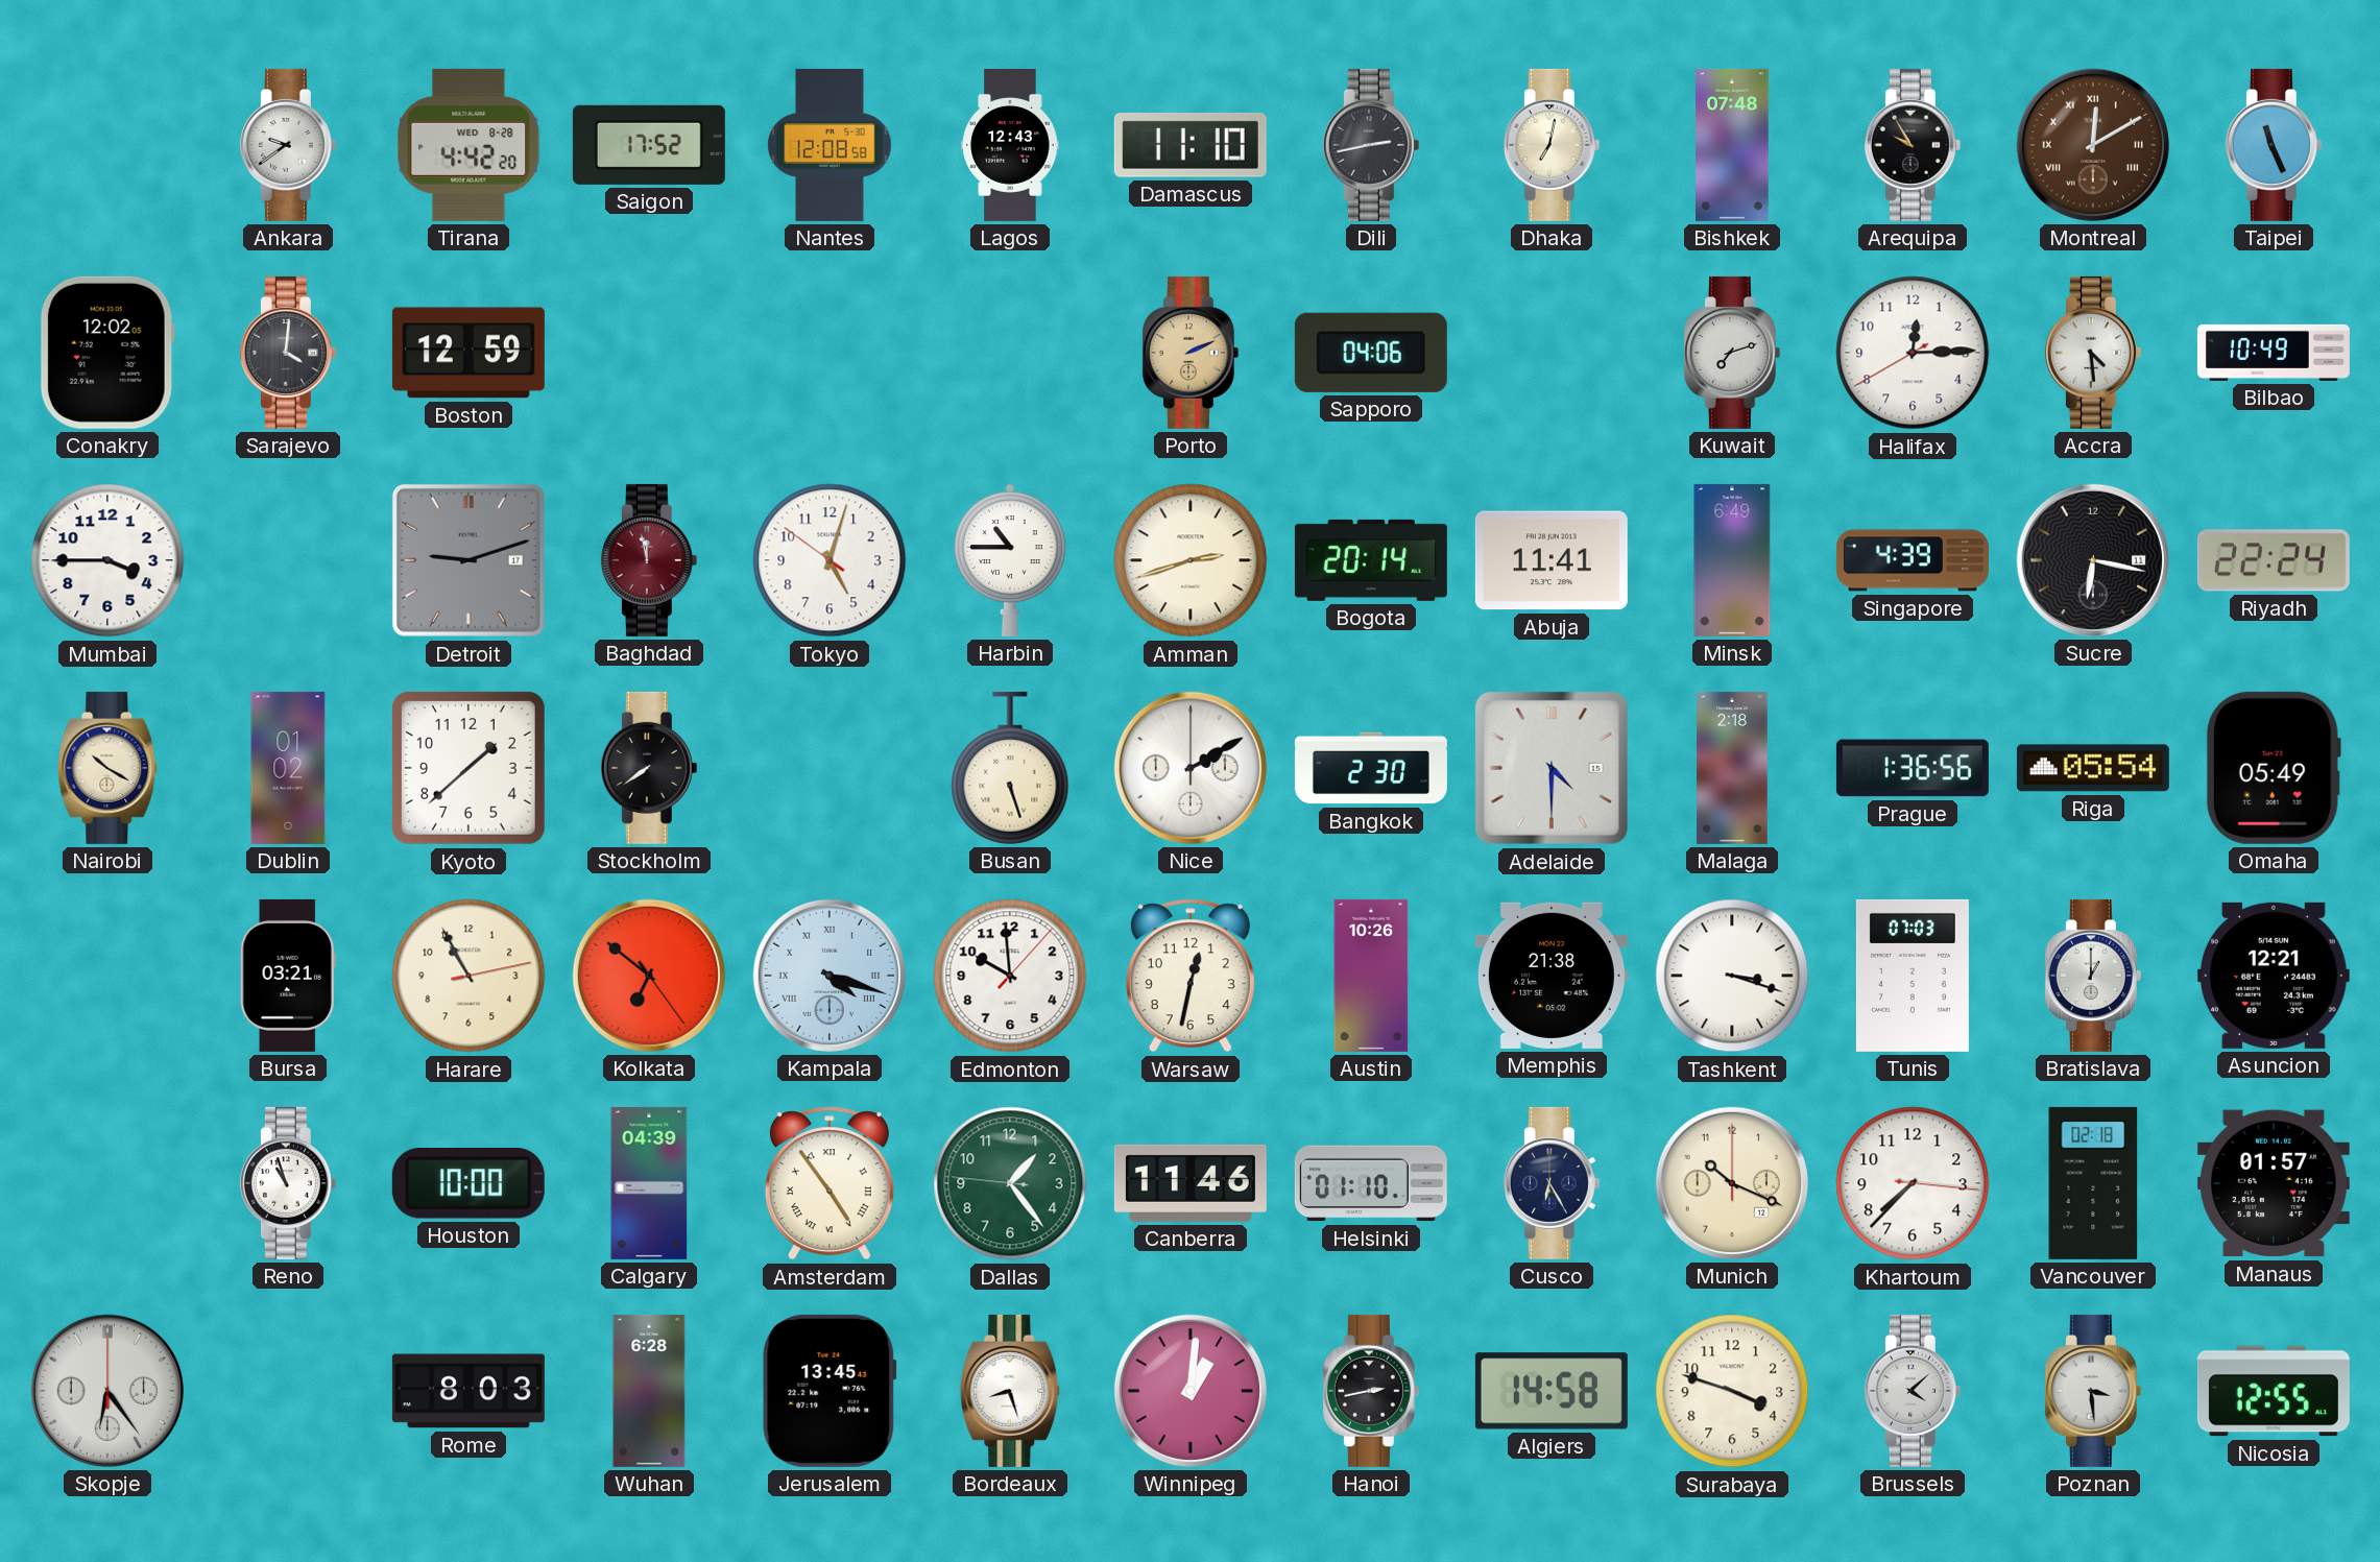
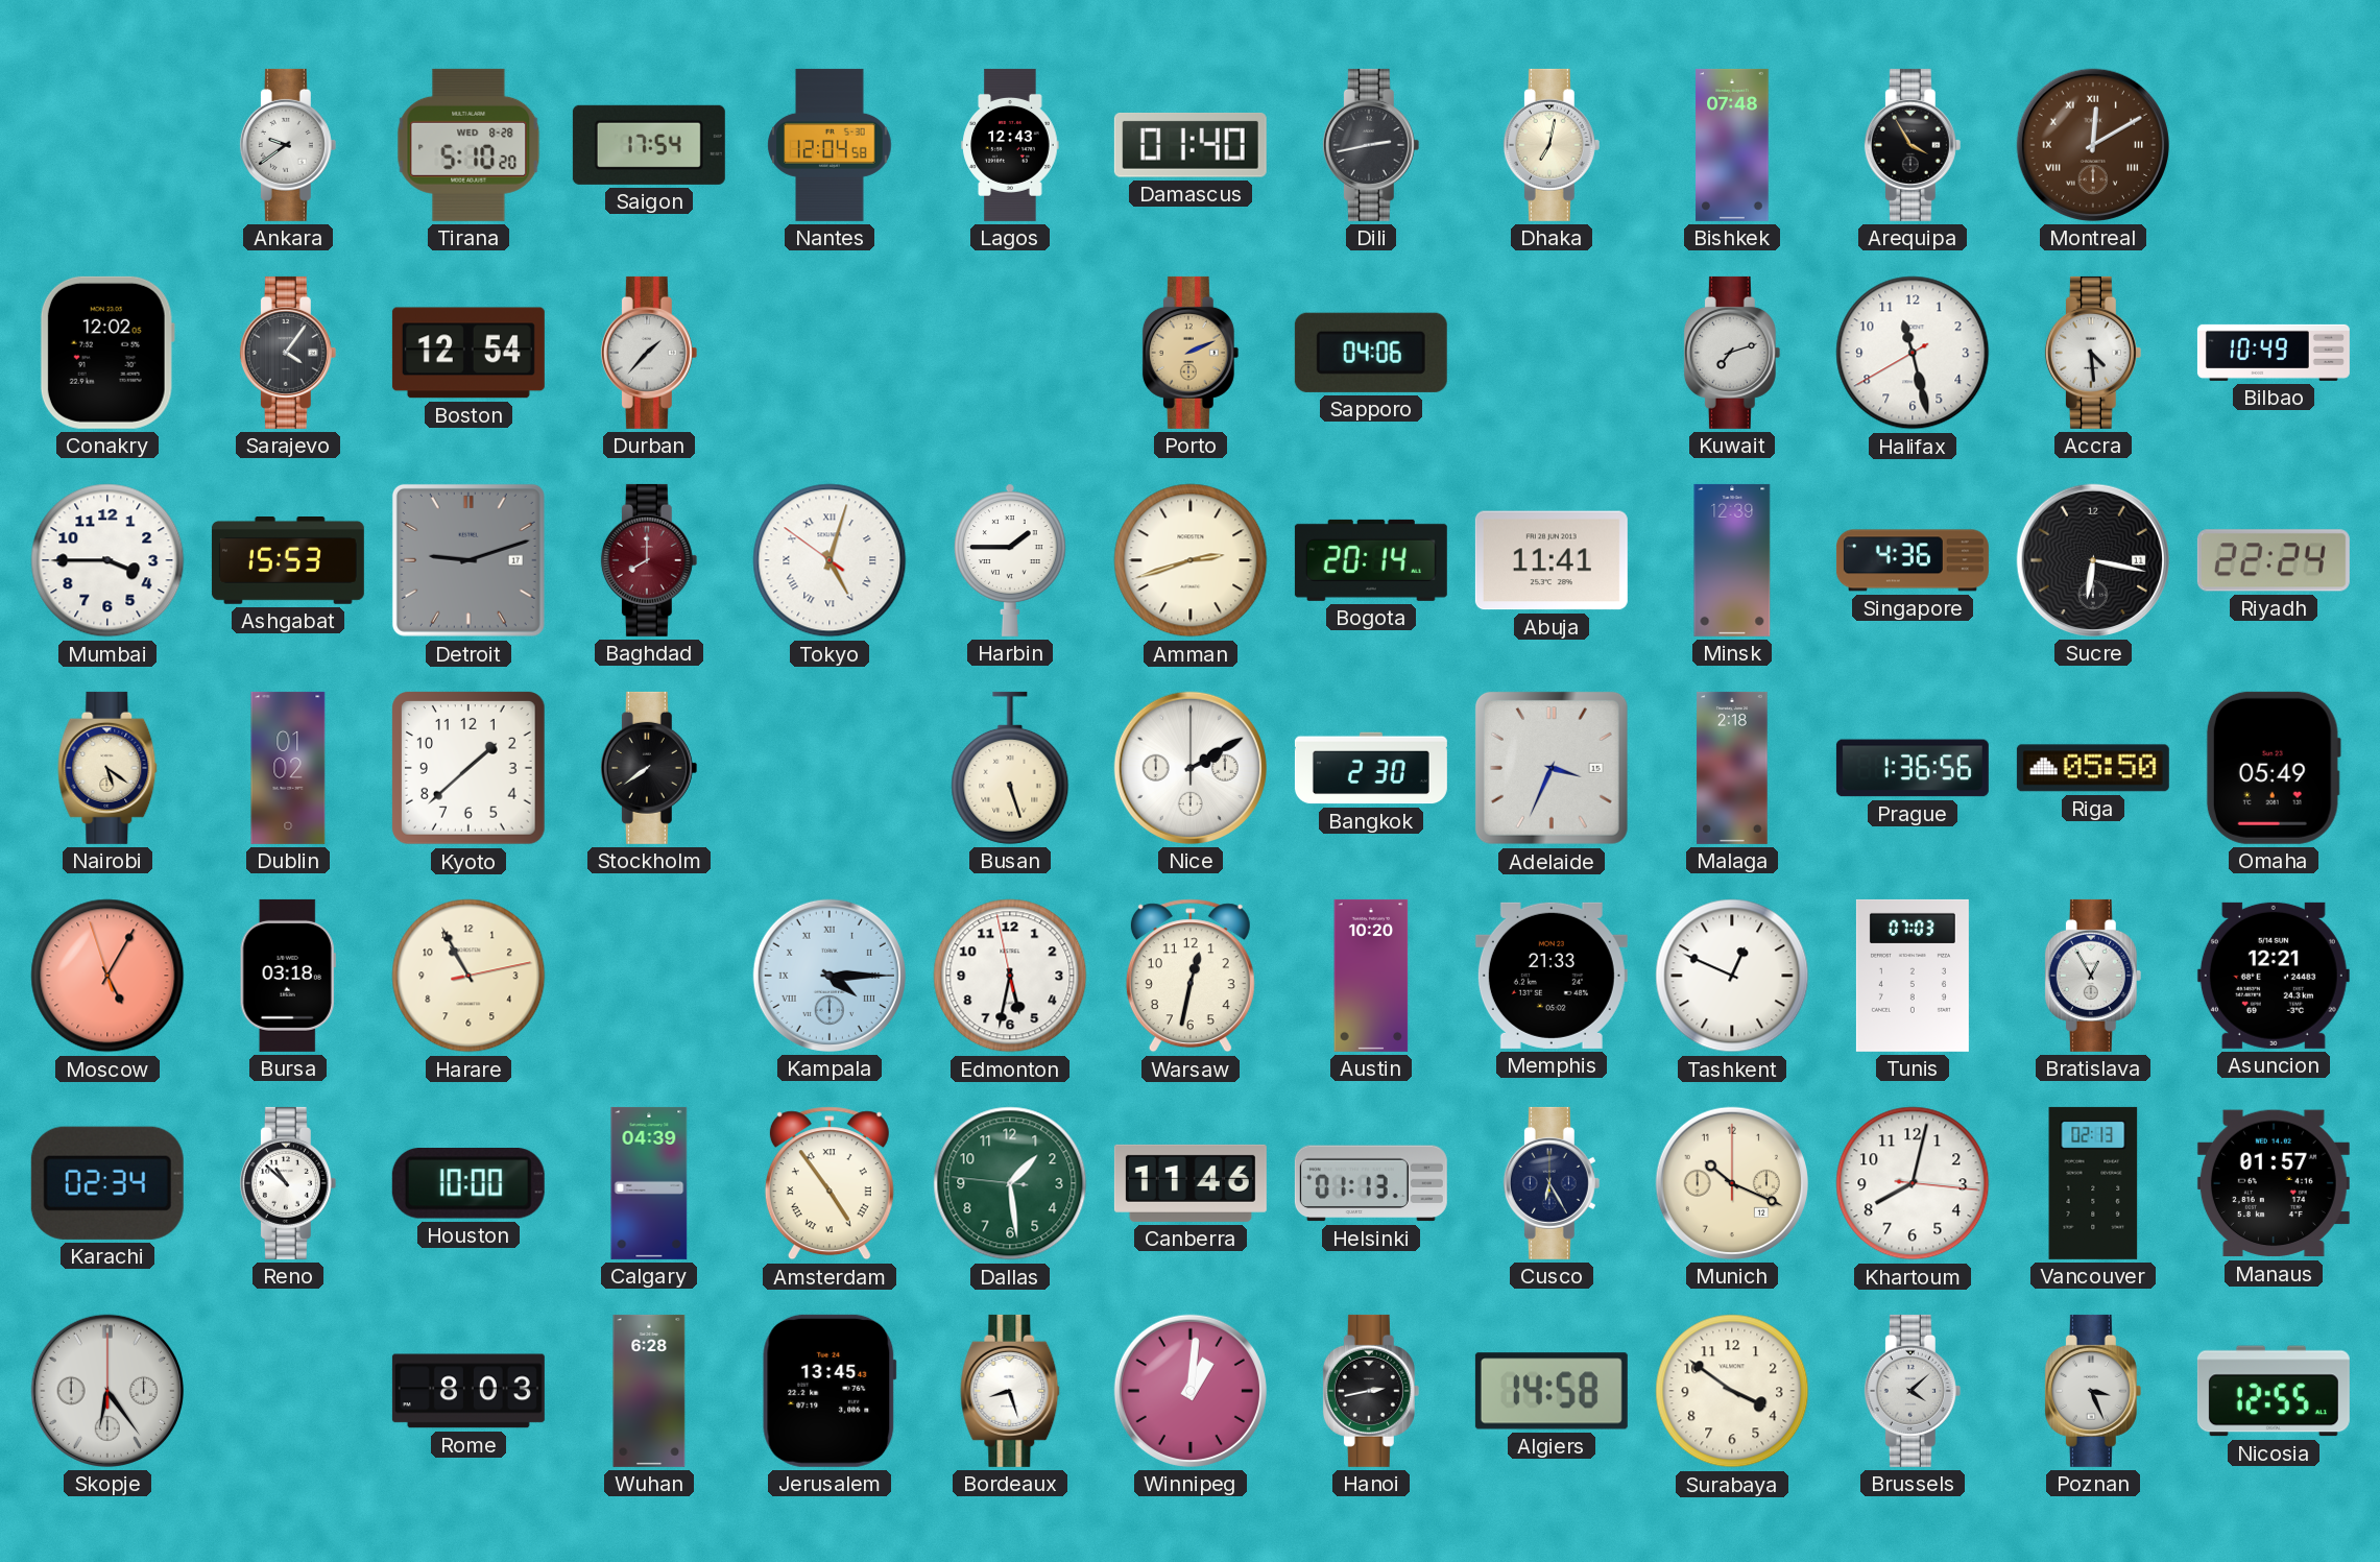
Tirana: 4:42 -> 5:10 (468, 145)
Saigon: 17:52 -> 17:54 (649, 145)
Nantes: 12:08 -> 12:04 (830, 145)
Damascus: 11:10 -> 01:40 (1191, 146)
Arequipa: 9:55 -> 3:55 (1913, 145)
Taipei: 11:26 -> none (2274, 145)
Sarajevo: 4:01 -> 4:06 (288, 353)
Boston: 12:59 -> 12:54 (468, 353)
Durban: none -> 1:37 (649, 353)
Halifax: 12:14 -> 11:27 (1913, 353)
Ashgabat: none -> 15:53 (288, 561)
Baghdad: 11:58 -> 8:00 (649, 560)
Tokyo numerals: Arabic -> Roman (830, 560)
Harbin: 10:45 -> 1:45 (1011, 560)
Minsk: 6:49 -> 12:39 (1732, 560)
Singapore: 4:39 -> 4:36 (1913, 560)
Nairobi: 10:20 -> 5:21 (107, 768)
Adelaide: 4:30 -> 3:34 (1552, 768)
Riga: 05:54 -> 05:50 (2093, 768)
Moscow: none -> 5:04 (107, 976)
Bursa: 03:21 -> 03:18 (288, 976)
Kolkata: 6:51 -> none (649, 976)
Kampala: 4:18 -> 4:15 (830, 976)
Edmonton: 9:59 -> 5:31 (1010, 976)
Austin: 10:26 -> 10:20 (1371, 976)
Memphis: 21:38 -> 21:33 (1552, 976)
Tashkent: 3:18 -> 12:49 (1732, 976)
Bratislava: 1:00 -> 12:55 (2093, 976)
Karachi: none -> 02:34 (107, 1183)
Reno: 10:57 -> 10:52 (288, 1183)
Dallas: 1:23 -> 1:28 (1010, 1183)
Helsinki: 01:10 -> 01:13 (1371, 1183)
Khartoum: 7:37 -> 8:02 (1913, 1183)
Vancouver: 02:18 -> 02:13 (2093, 1183)
Surabaya: 3:48 -> 3:51 (1732, 1391)
Poznan: 3:29 -> 3:26 (2093, 1391)
